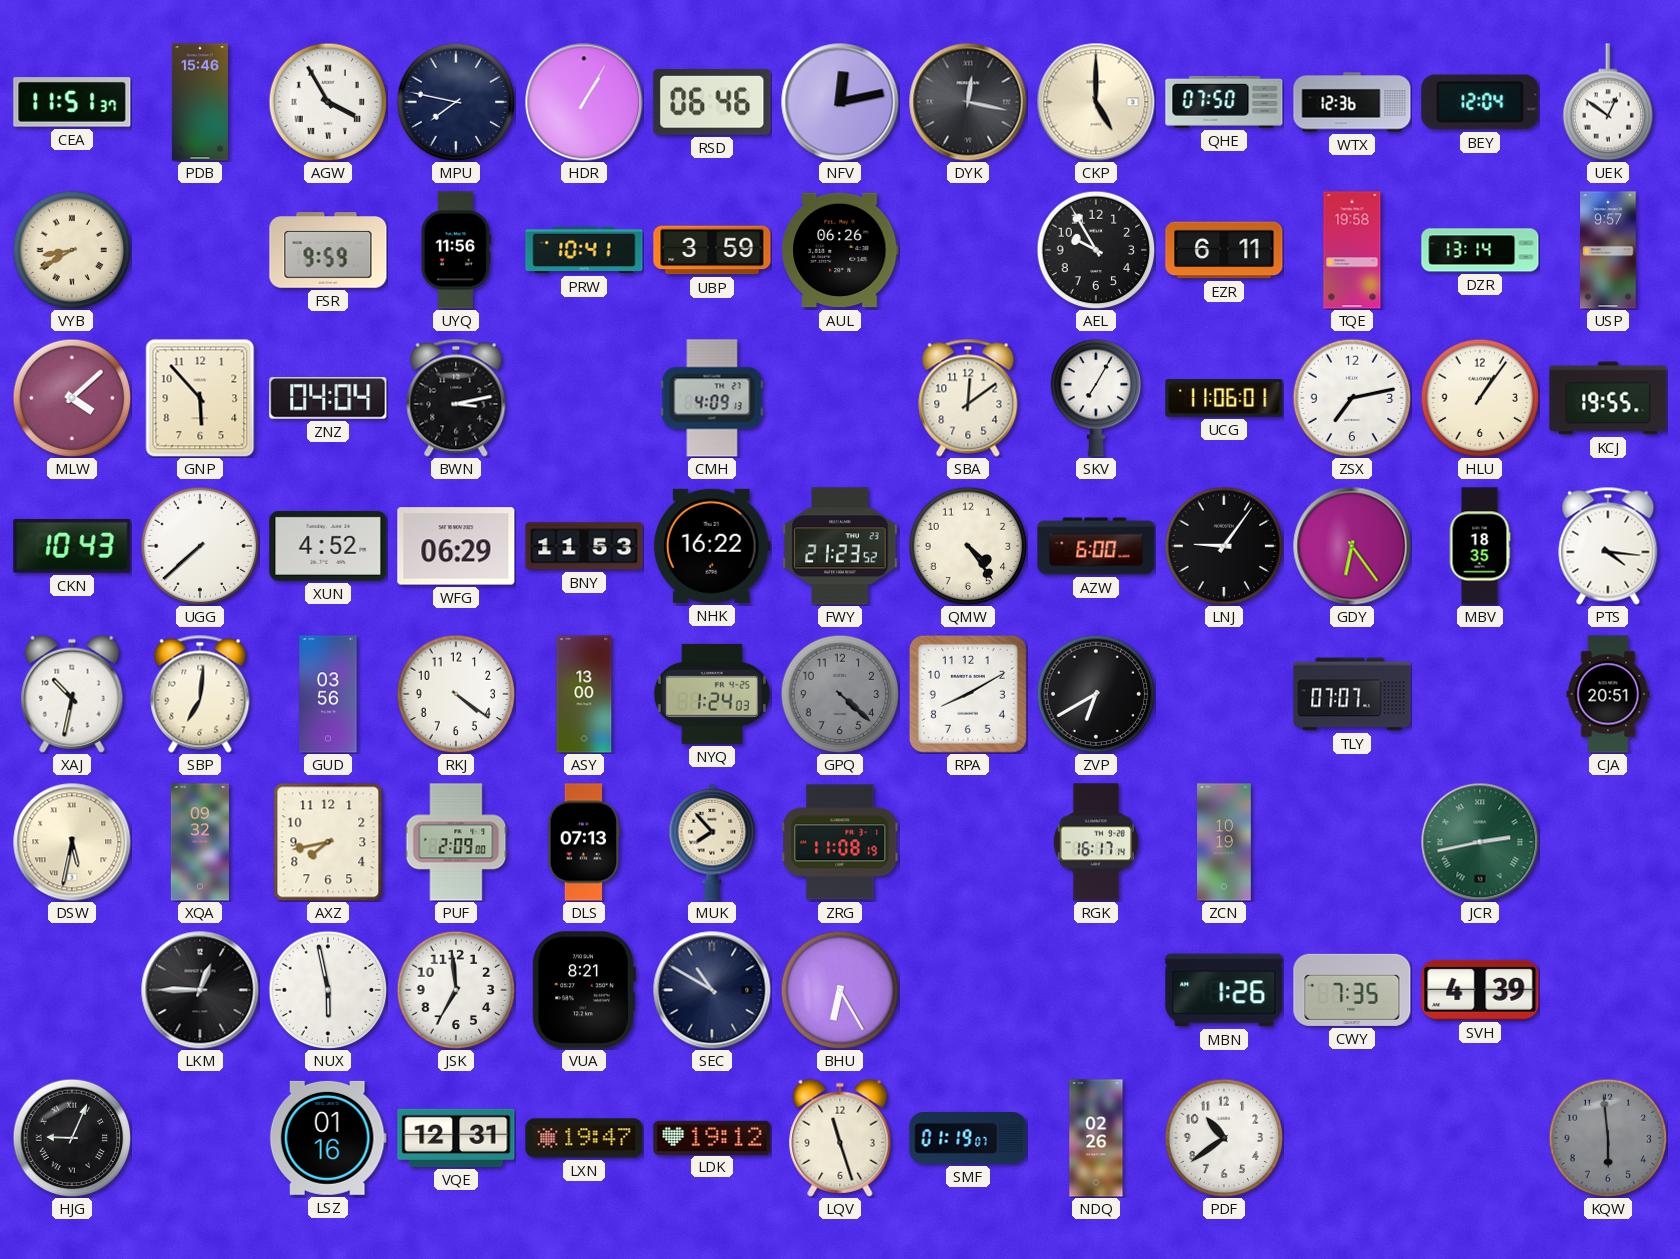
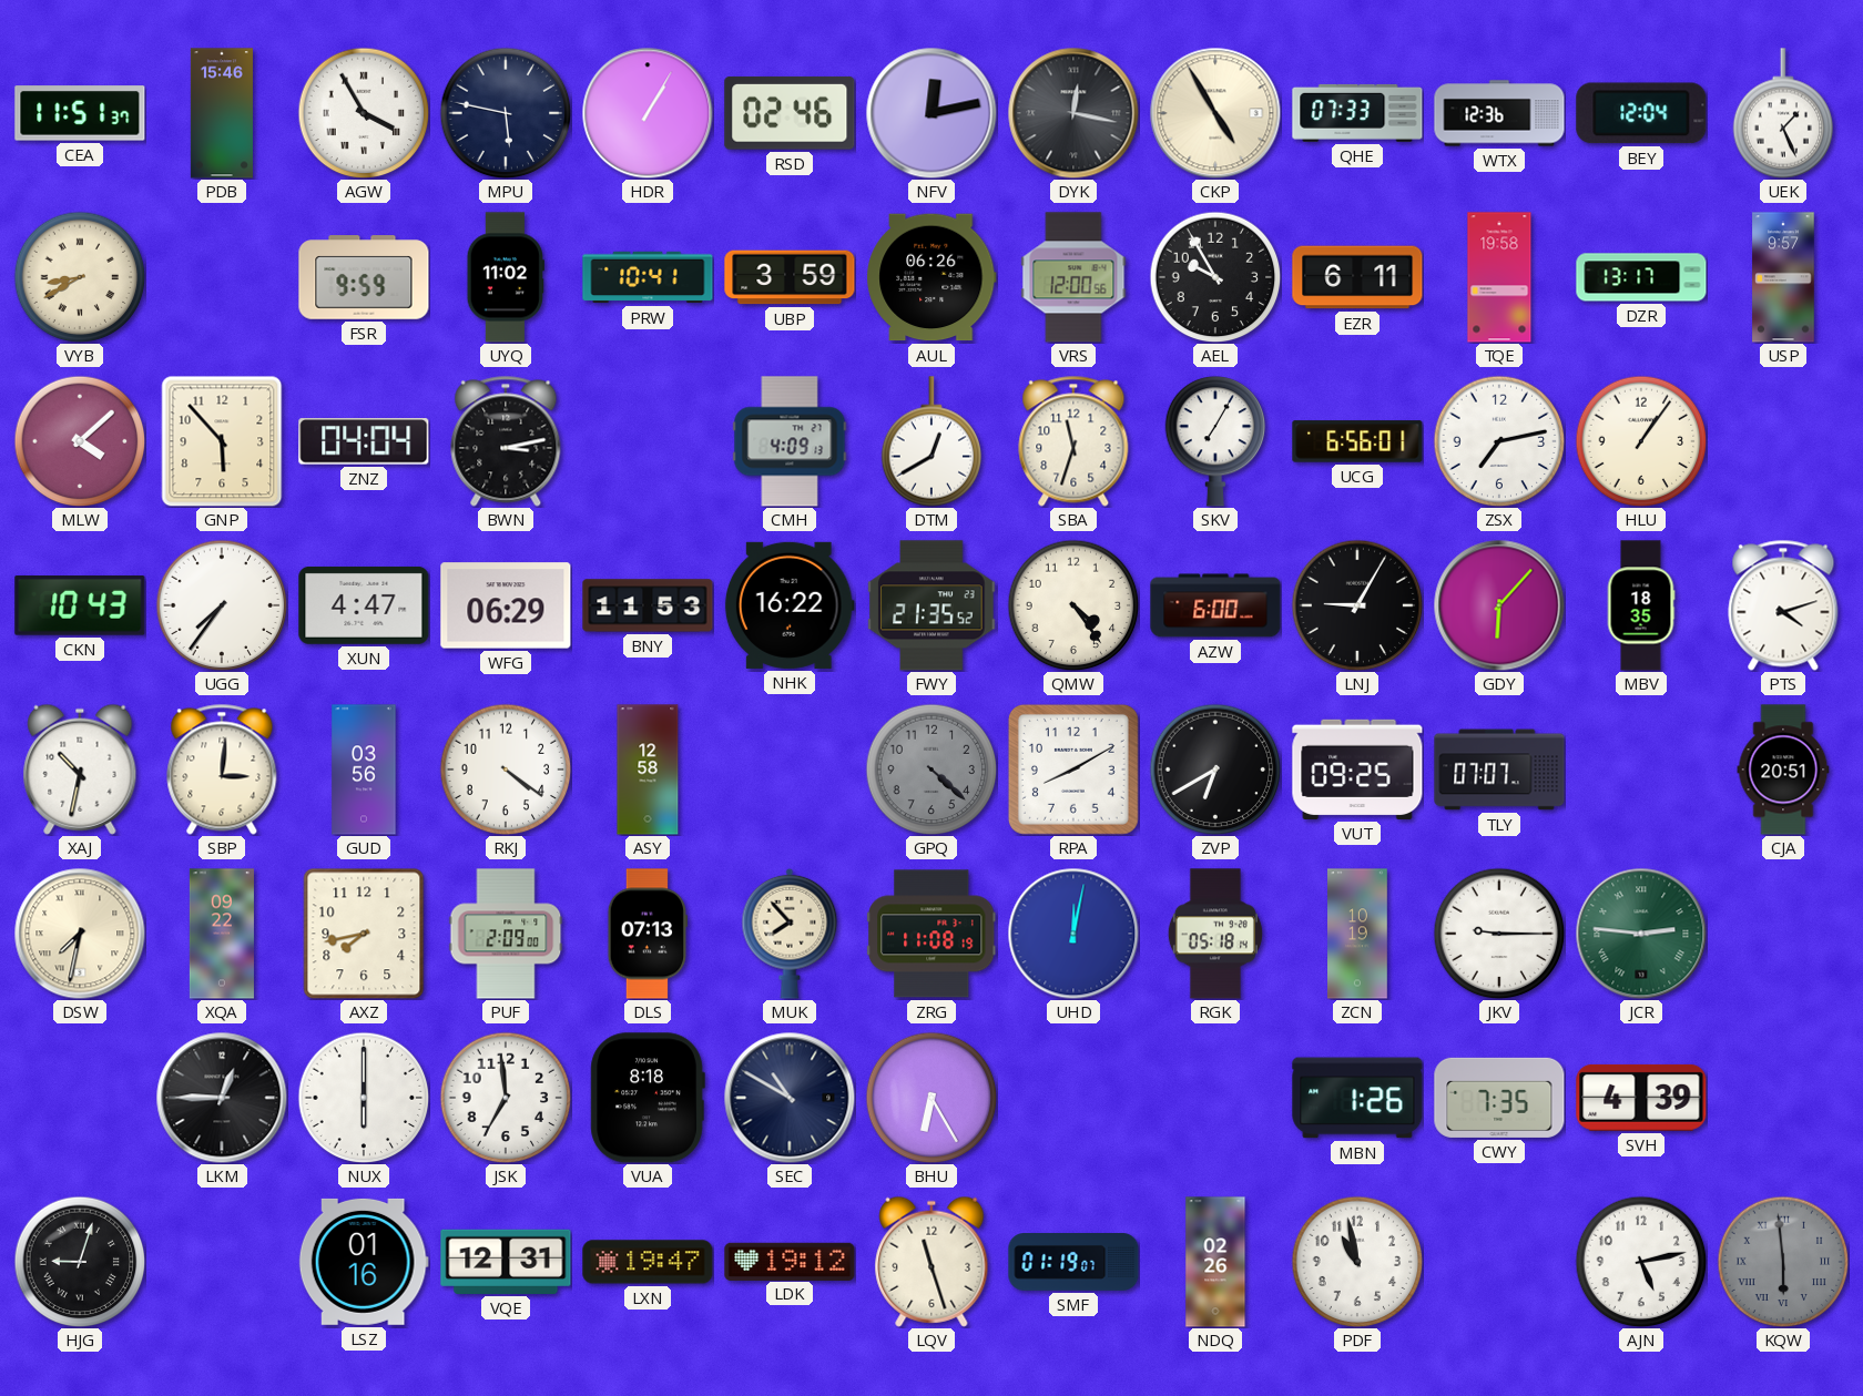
MPU: 7:47 -> 5:47 (506, 113)
RSD: 06:46 -> 02:46 (790, 113)
CKP: 5:00 -> 4:55 (1215, 113)
QHE: 07:50 -> 07:33 (1357, 113)
UEK: 12:51 -> 1:26 (1783, 113)
UYQ: 11:56 -> 11:02 (505, 277)
VRS: none -> 12:00 (1073, 277)
DZR: 13:14 -> 13:17 (1641, 277)
DTM: none -> 12:40 (931, 441)
SBA: 12:09 -> 11:33 (1073, 441)
UCG: 11:06 -> 6:56 (1357, 441)
KCJ: 19:55 -> none (1608, 398)
UGG: 7:38 -> 7:36 (222, 605)
XUN: 4:52 -> 4:47 (364, 605)
FWY: 21:23 -> 21:35 (931, 605)
LNJ: 9:06 -> 9:05 (1357, 605)
GDY: 6:24 -> 6:07 (1499, 605)
PTS: 4:16 -> 4:12 (1783, 605)
SBP: 7:01 -> 3:01 (222, 770)
ASY: 13:00 -> 12:58 (648, 770)
NYQ: 1:24 -> none (712, 694)
VUT: none -> 09:25 (1357, 770)
DSW: 5:32 -> 7:32 (80, 934)
XQA: 09:32 -> 09:22 (222, 934)
UHD: none -> 12:02 (1073, 934)
RGK: 16:17 -> 05:18 (1215, 934)
JKV: none -> 9:15 (1499, 934)
JCR: 2:43 -> 2:46 (1641, 934)
NUX: 5:58 -> 6:00 (364, 1098)
VUA: 8:21 -> 8:18 (648, 1098)
HJG: 9:04 -> 9:03 (80, 1262)
PDF: 10:39 -> 10:58 (1357, 1262)
AJN: none -> 5:13 (1641, 1262)
KQW numerals: Arabic -> Roman (1783, 1262)
